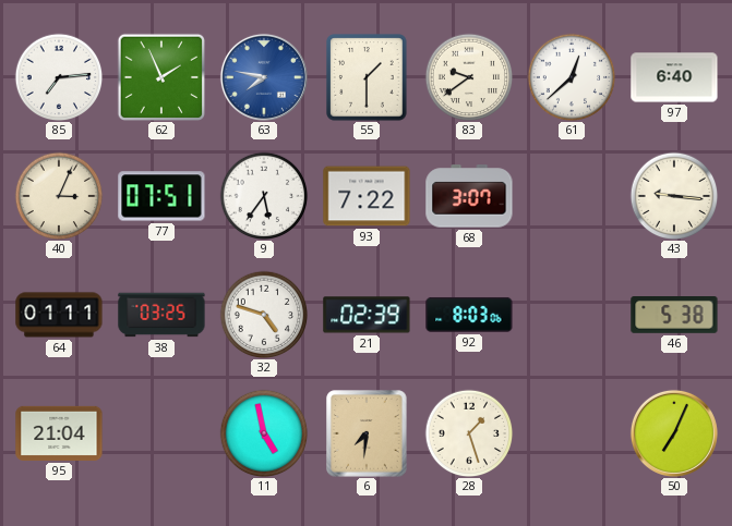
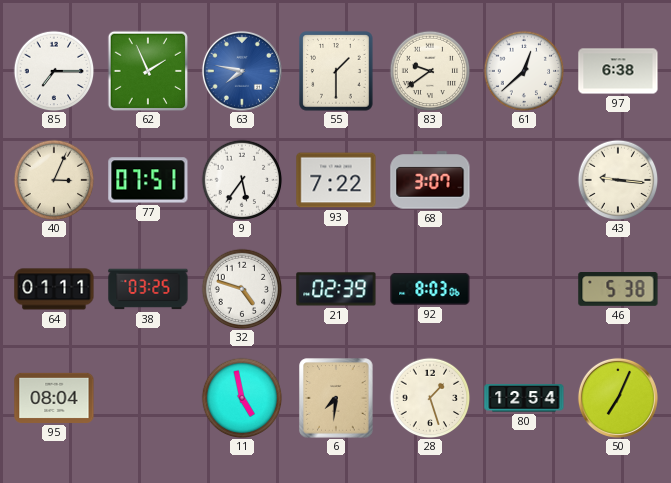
85: 7:14 -> 7:15 (54, 71)
97: 6:40 -> 6:38 (618, 71)
95: 21:04 -> 08:04 (54, 398)
80: none -> 12:54 (524, 398)
